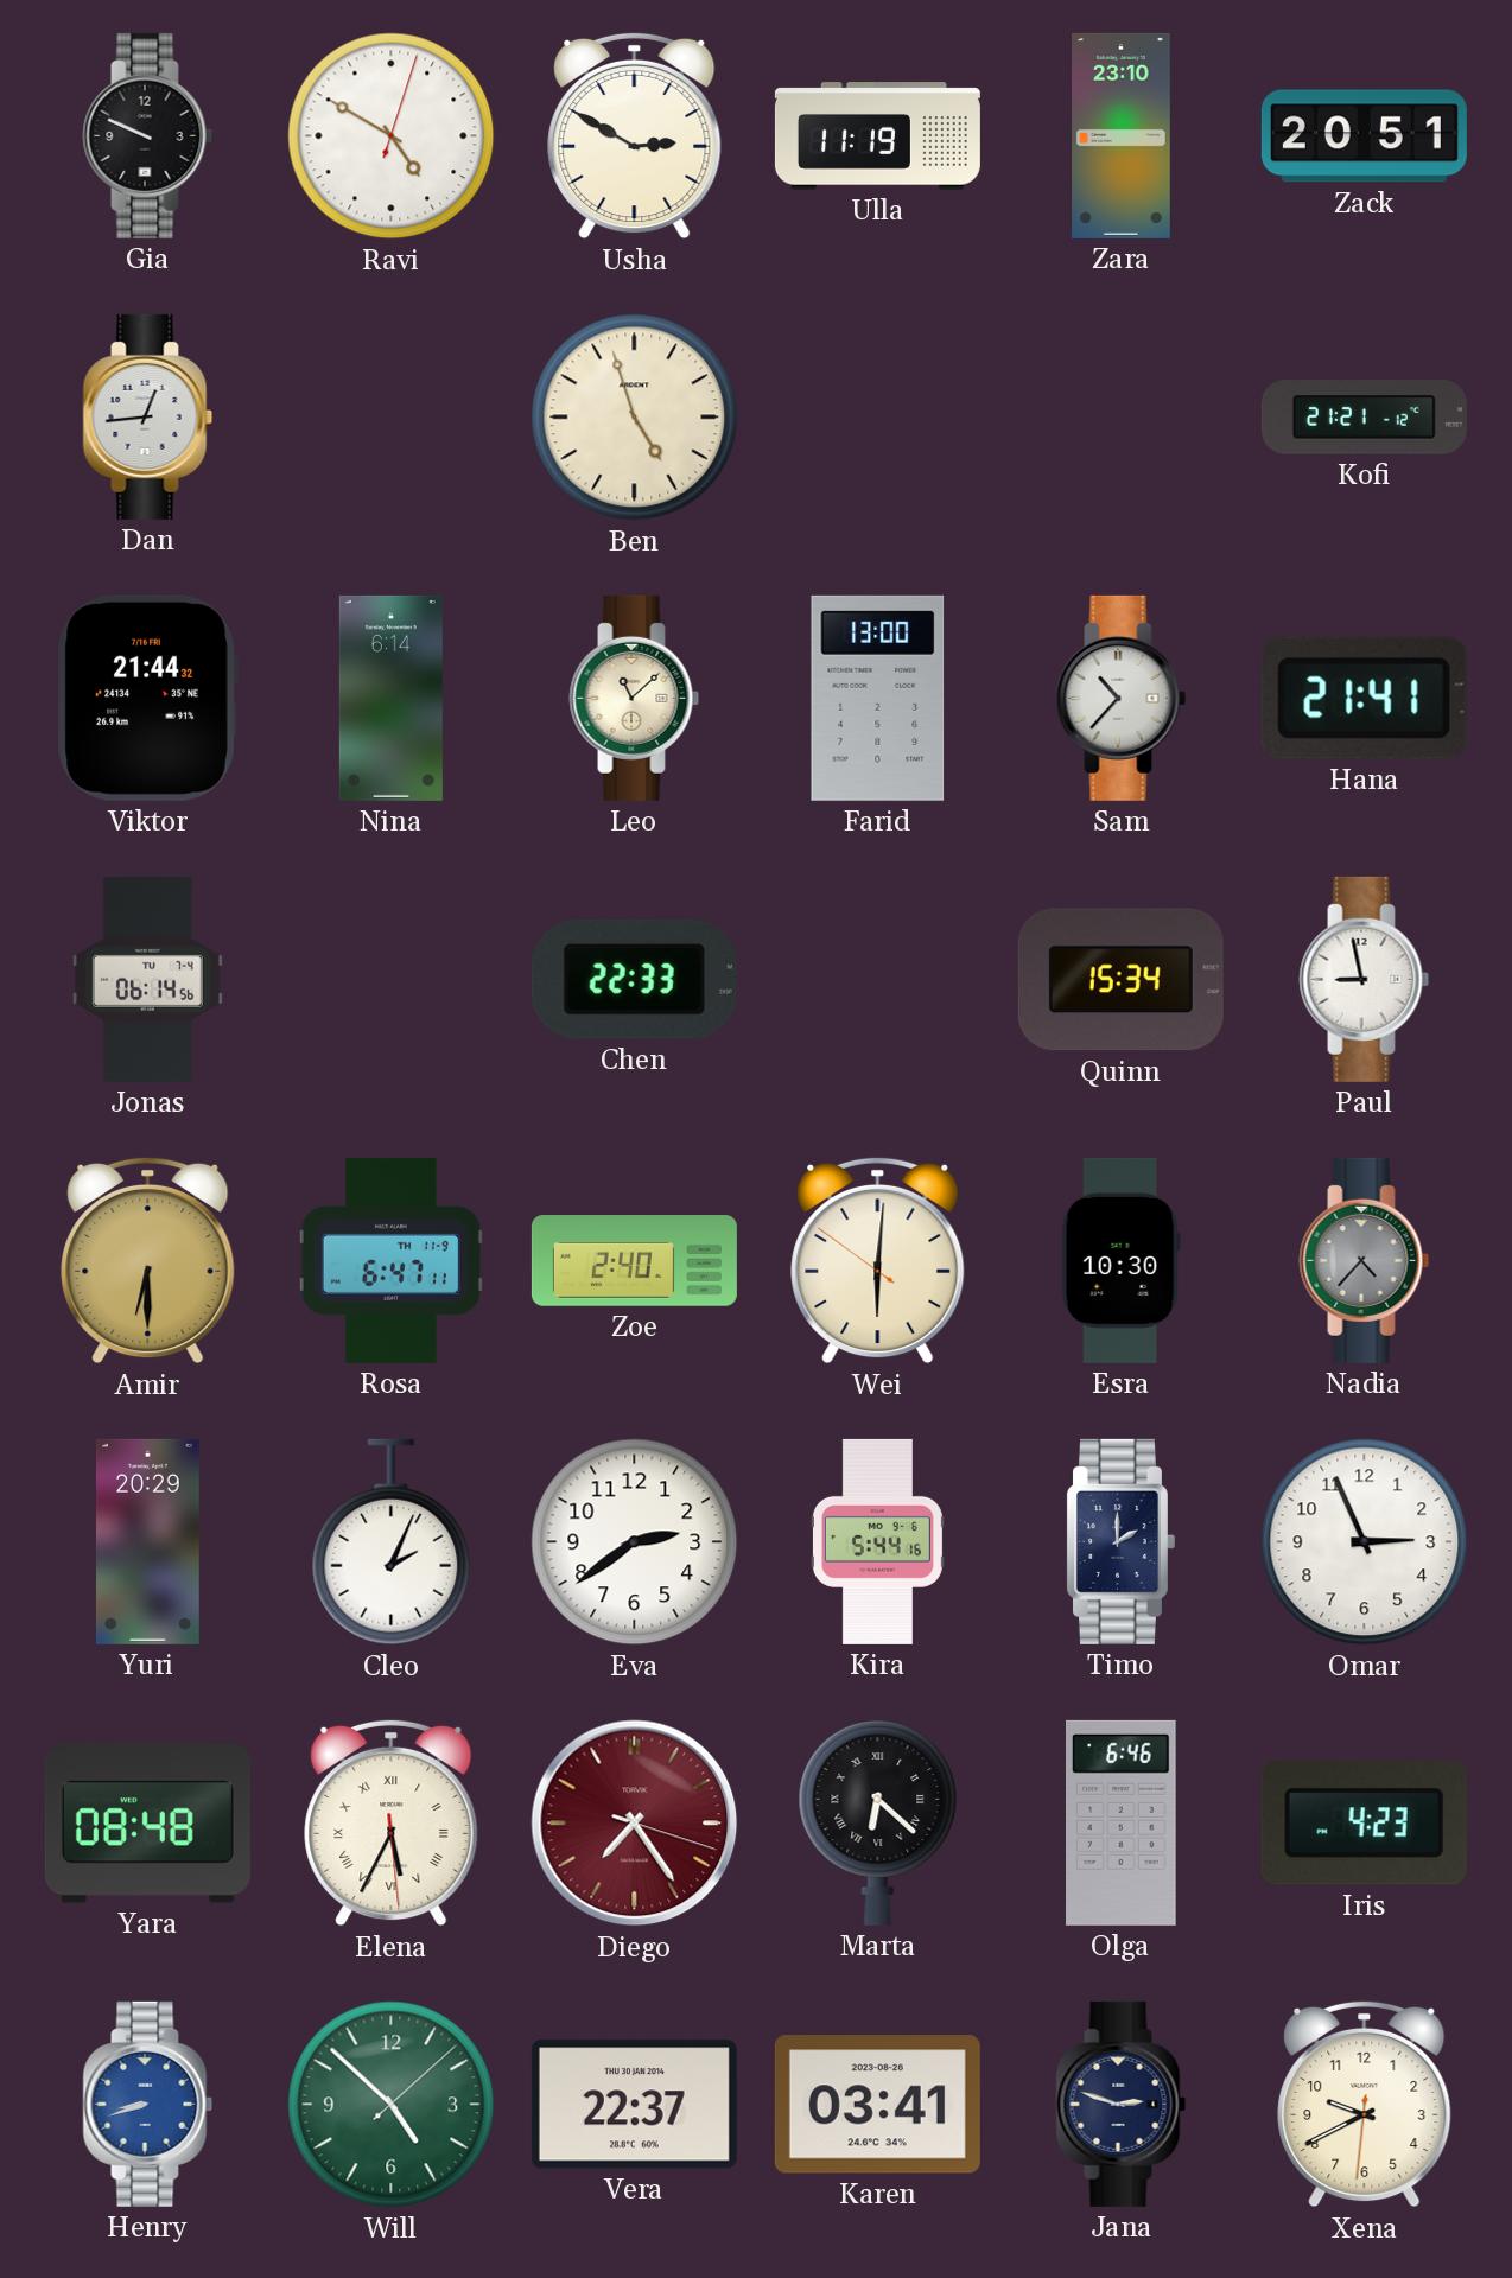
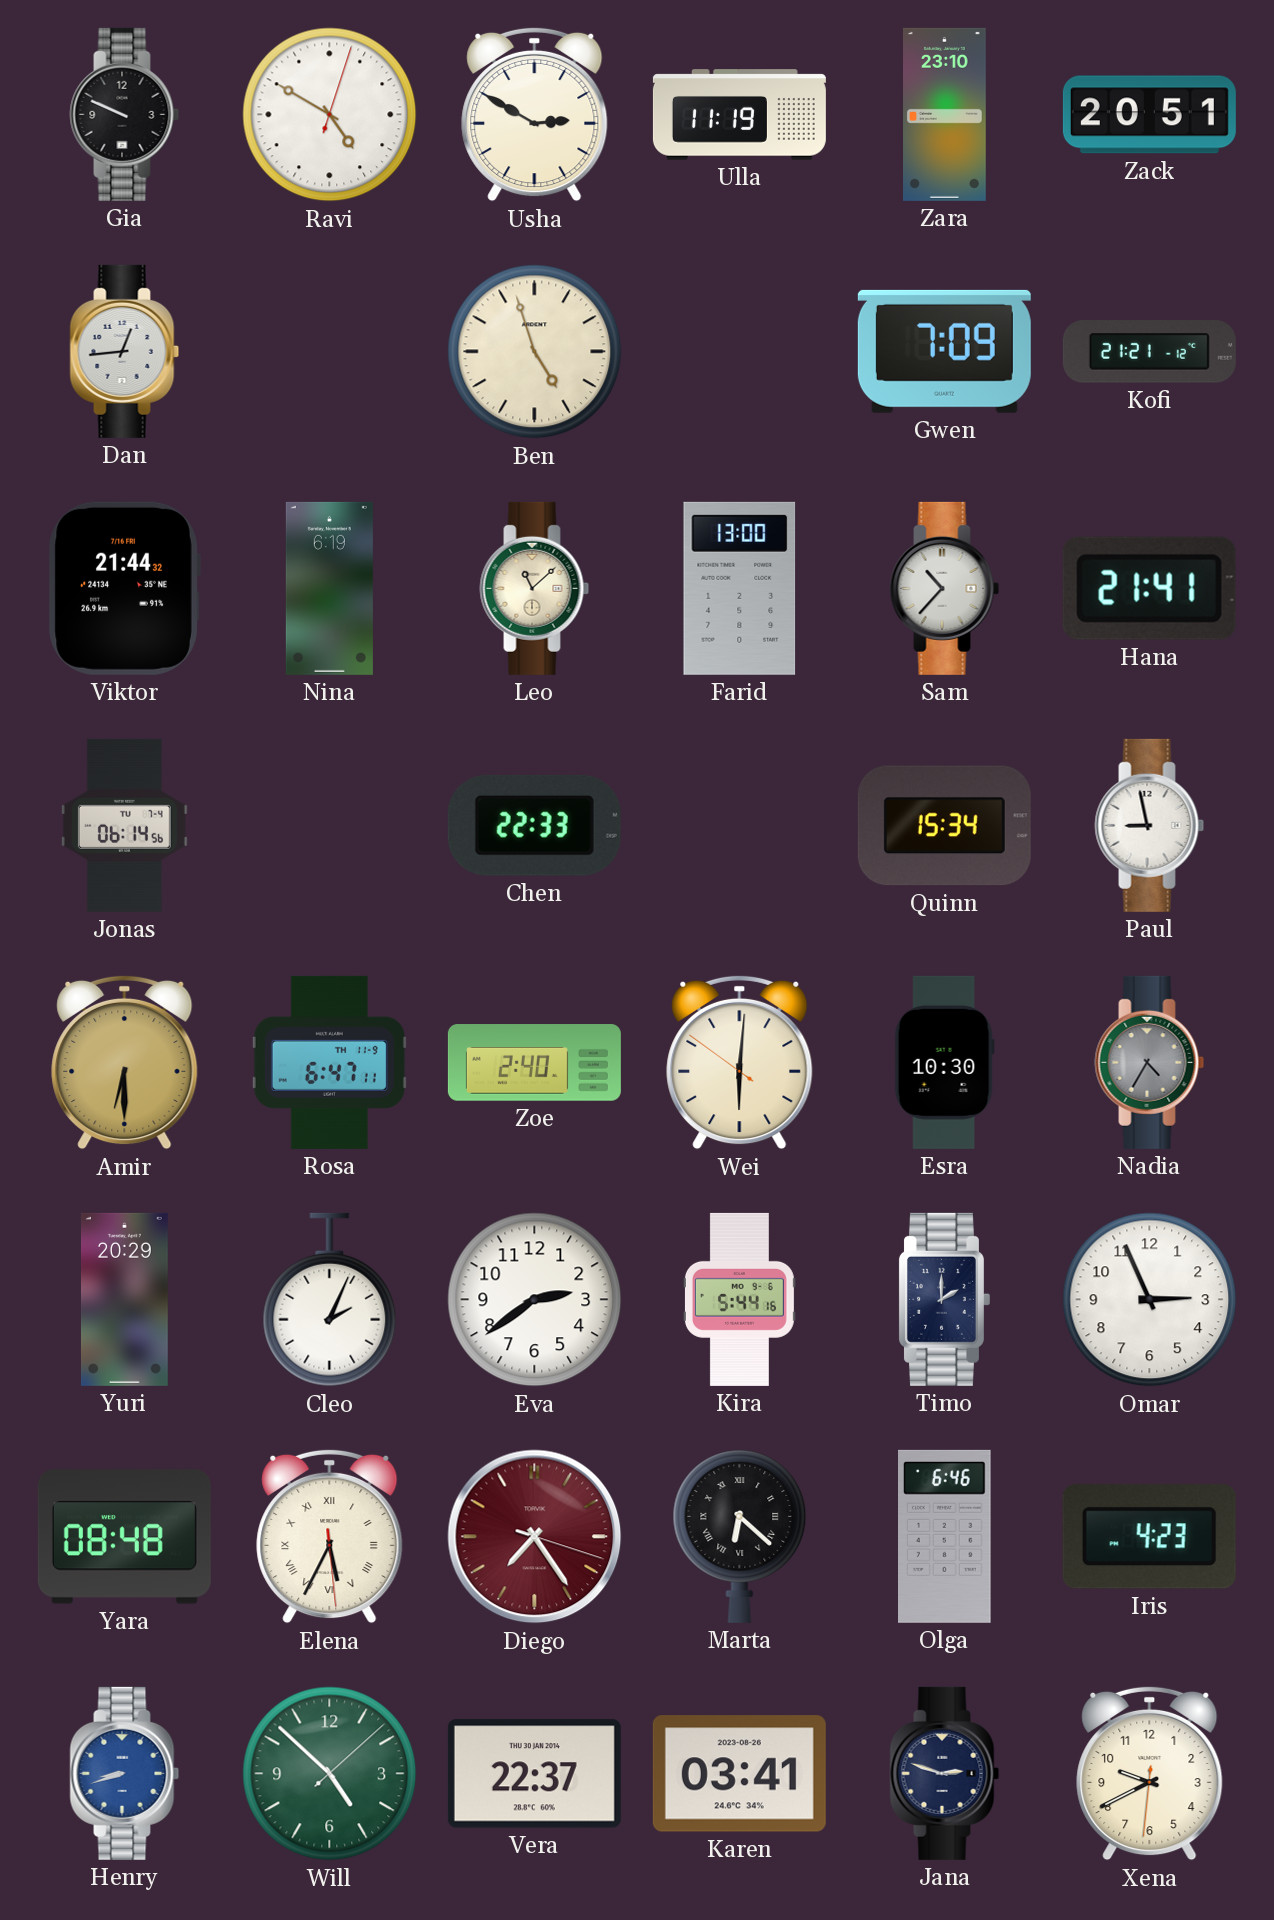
Gwen: none -> 7:09 (944, 351)
Nina: 6:14 -> 6:19 (329, 588)
Nadia: 4:37 -> 4:35 (1150, 1062)
